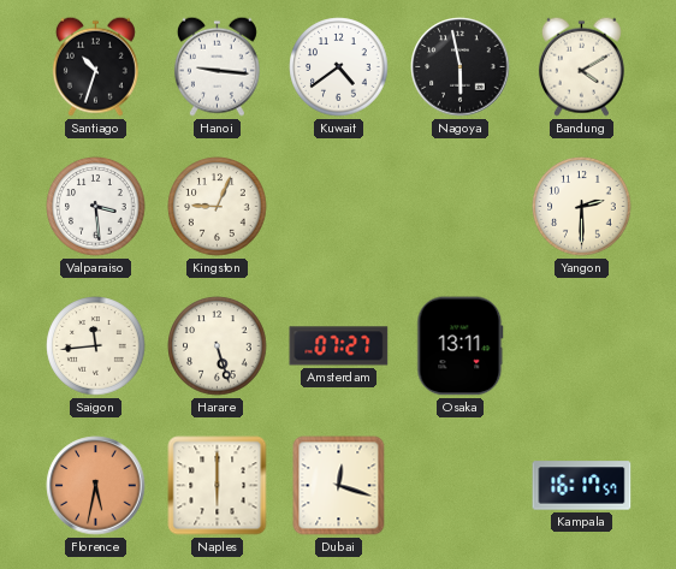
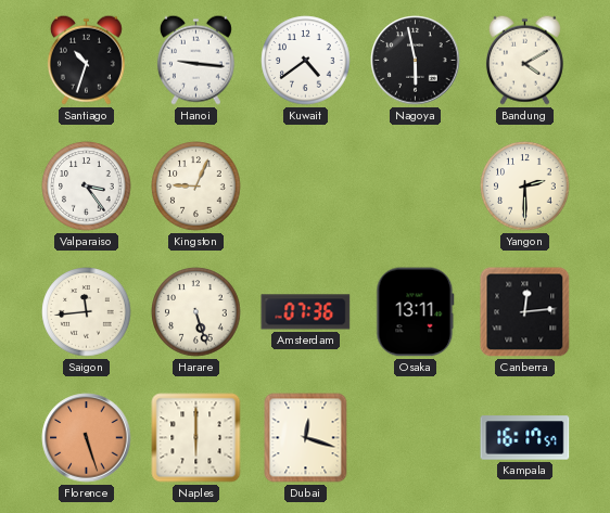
Valparaiso: 3:29 -> 3:24 (87, 187)
Amsterdam: 07:27 -> 07:36 (306, 312)
Canberra: none -> 12:14 (525, 312)
Florence: 5:32 -> 5:27 (87, 438)
